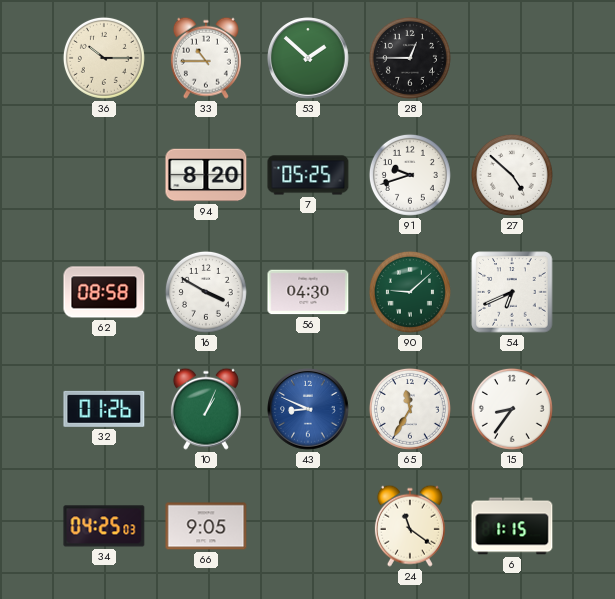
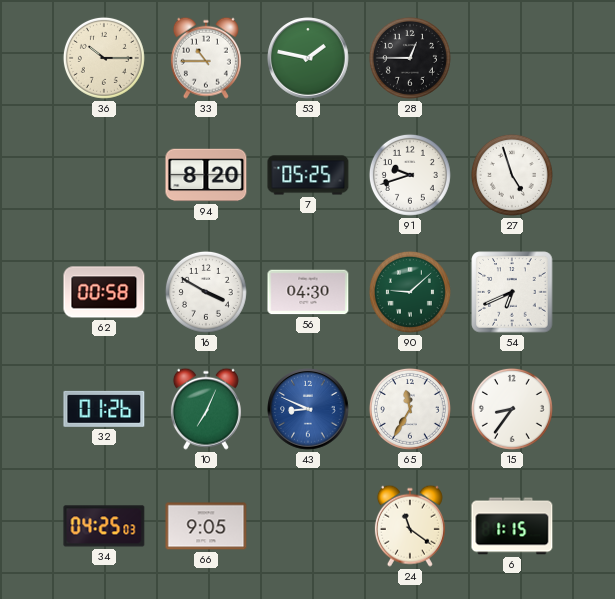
53: 1:52 -> 1:47 (308, 58)
27: 4:52 -> 4:57 (512, 175)
62: 08:58 -> 00:58 (104, 292)
10: 1:04 -> 7:04 (206, 409)
